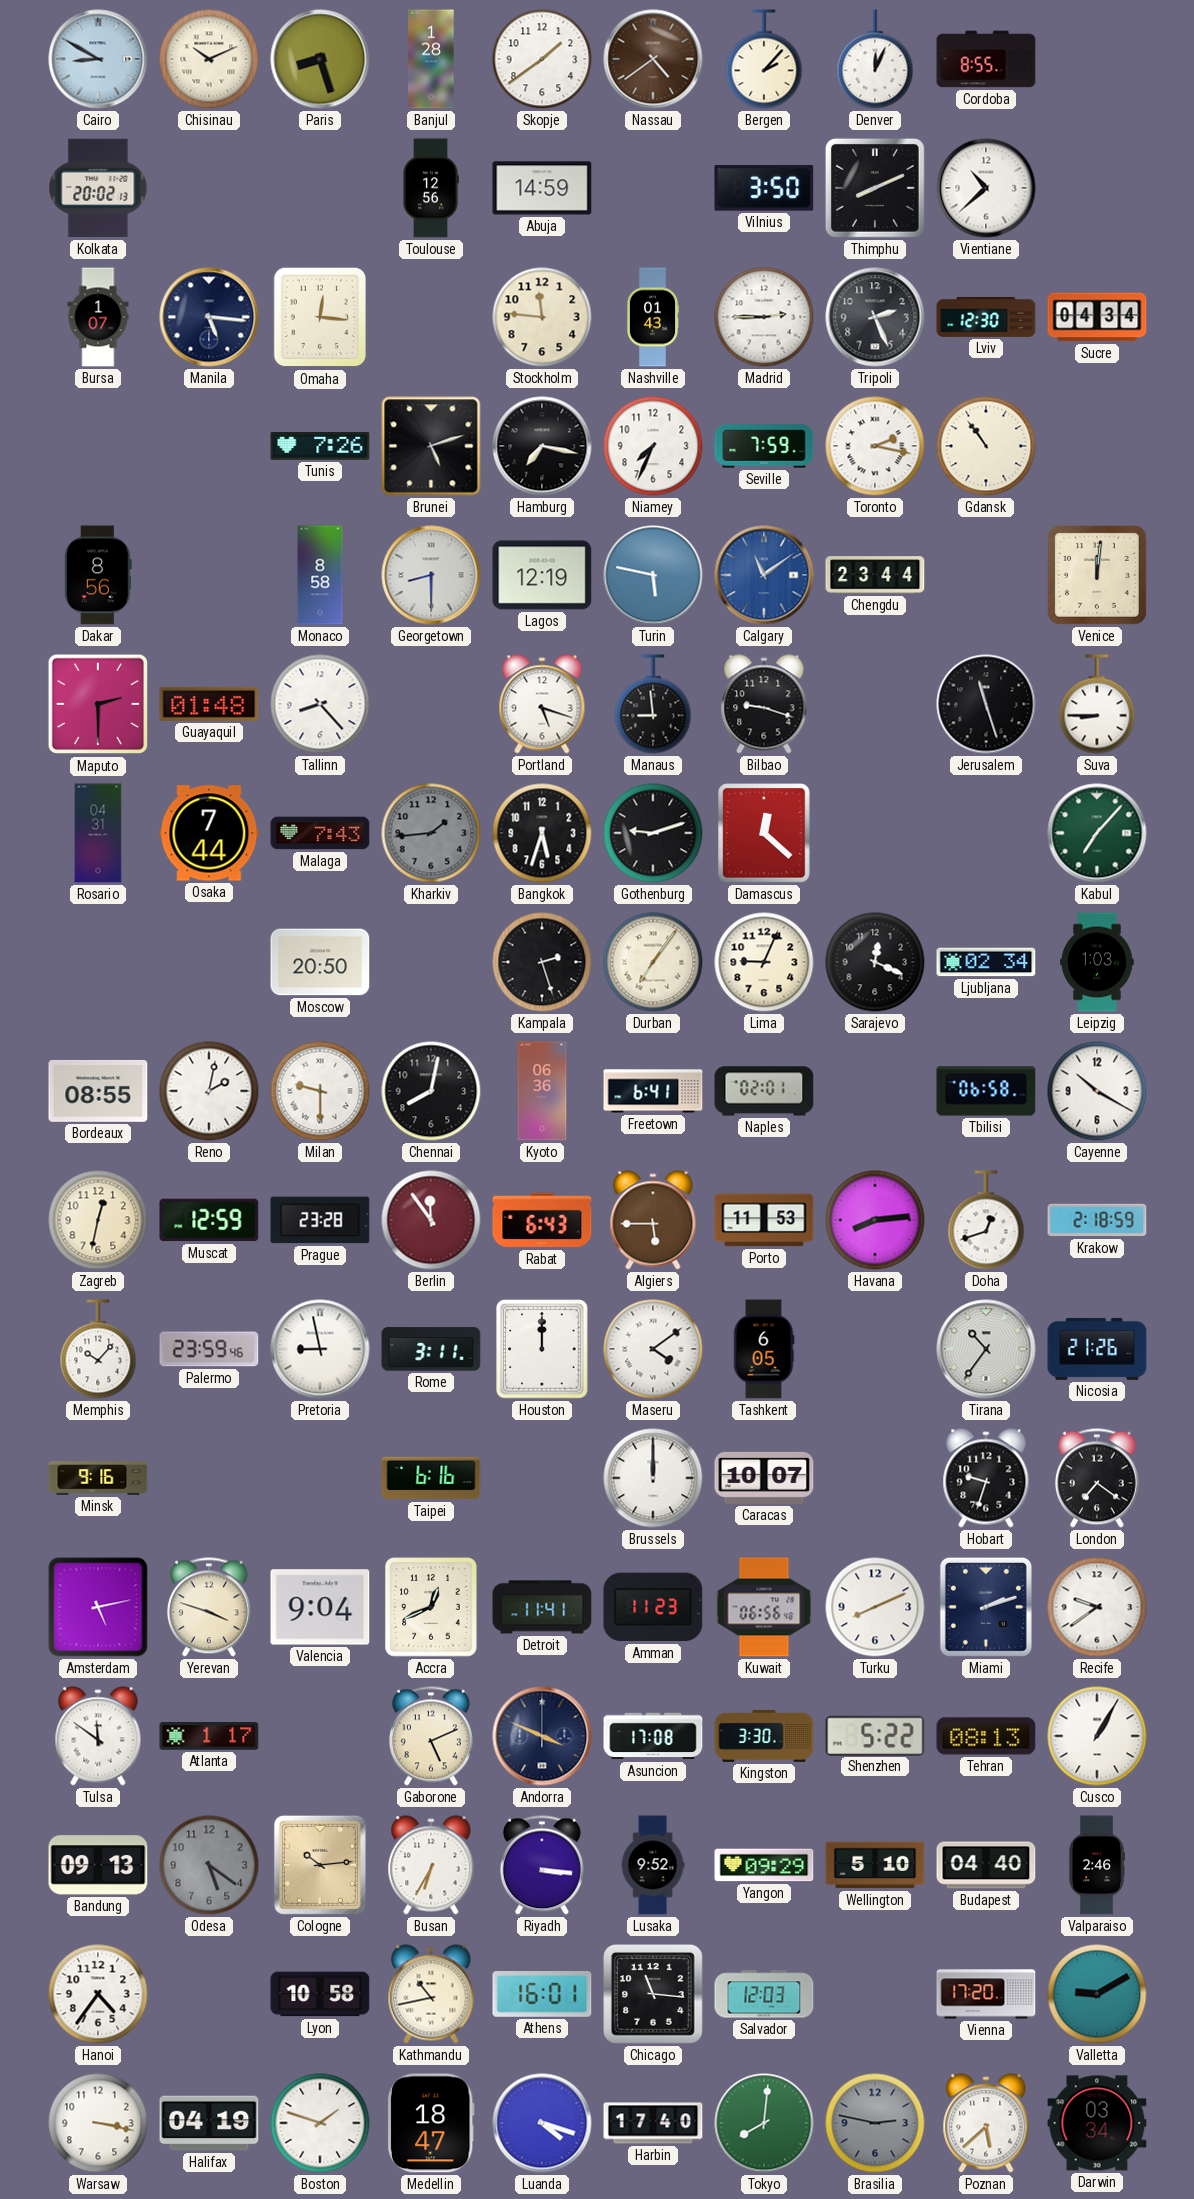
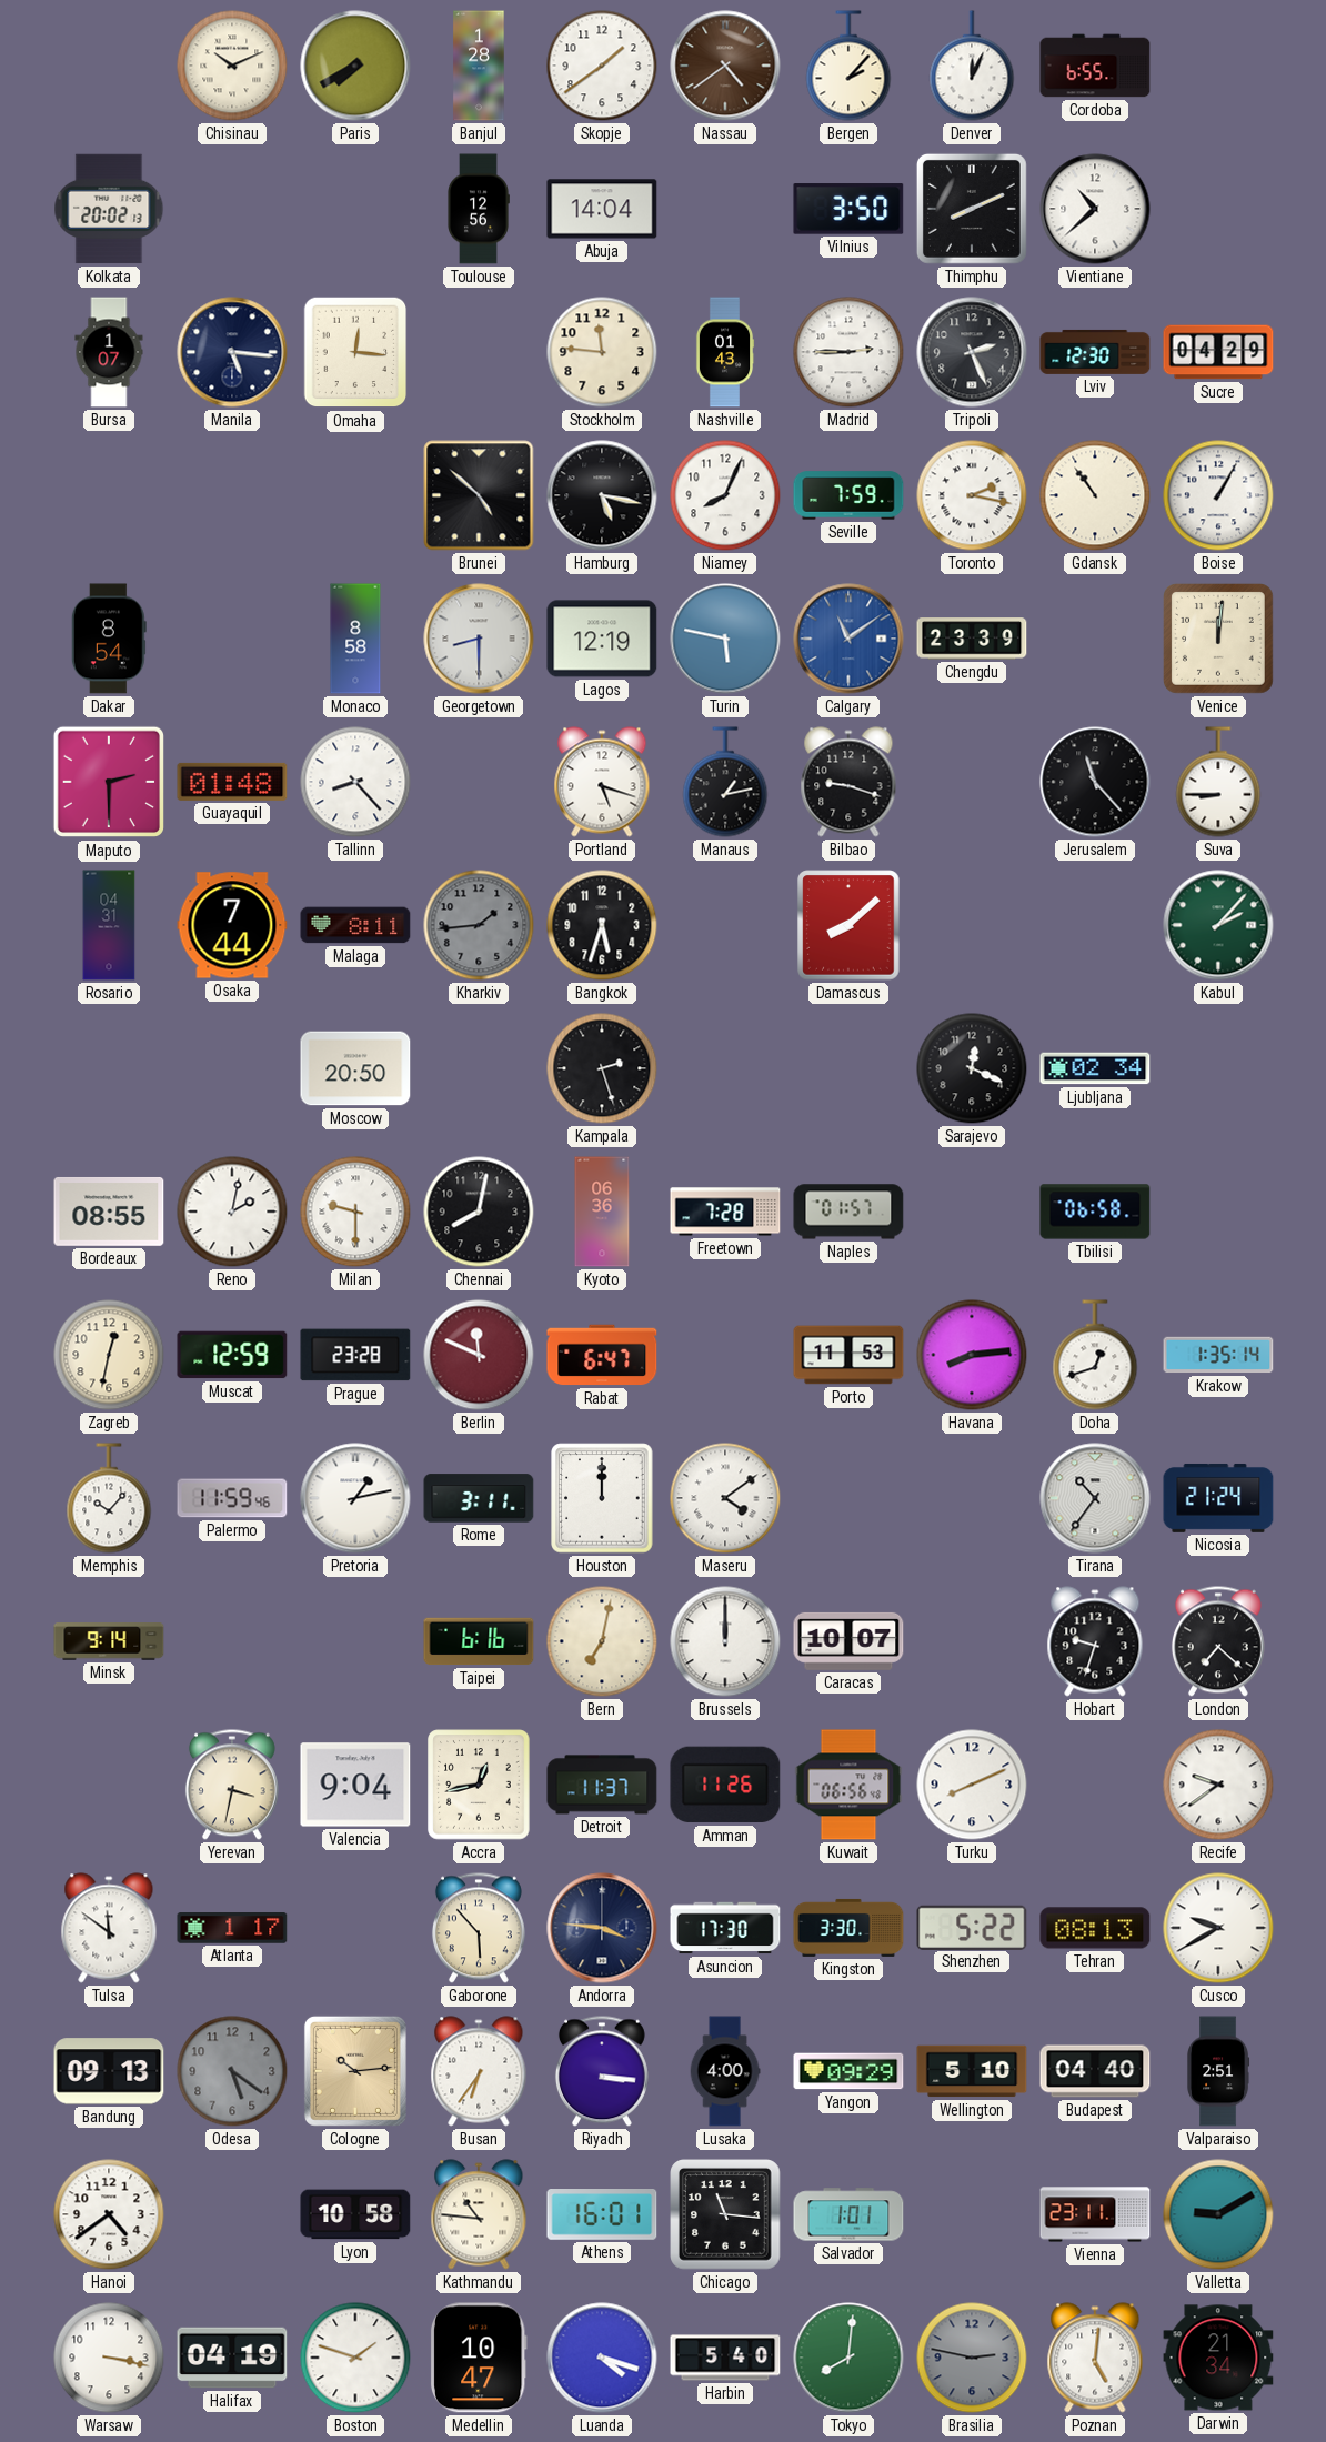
Cairo: 8:50 -> none (98, 59)
Paris: 8:27 -> 7:40 (355, 66)
Cordoba: 8:55 -> 6:55 (1095, 66)
Abuja: 14:59 -> 14:04 (602, 209)
Sucre: 04:34 -> 04:29 (1218, 352)
Tunis: 7:26 -> none (320, 447)
Brunei: 5:12 -> 4:52 (479, 495)
Hamburg: 7:17 -> 5:17 (602, 495)
Niamey: 7:34 -> 8:04 (725, 495)
Boise: none -> 1:05 (1218, 495)
Dakar: 8:56 -> 8:54 (109, 639)
Chengdu: 23:44 -> 23:39 (972, 639)
Manaus: 8:59 -> 1:13 (725, 782)
Jerusalem: 11:27 -> 11:23 (1095, 782)
Malaga: 7:43 -> 8:11 (355, 925)
Gothenburg: 9:12 -> none (653, 833)
Damascus: 12:22 -> 8:08 (848, 925)
Kabul: 7:07 -> 2:07 (1218, 925)
Durban: 7:06 -> none (653, 962)
Lima: 9:04 -> none (764, 962)
Leipzig: 1:03 -> none (1098, 962)
Freetown: 6:41 -> 7:28 (725, 1212)
Naples: 02:01 -> 01:57 (848, 1212)
Cayenne: 10:20 -> none (1097, 1091)
Berlin: 11:54 -> 11:49 (479, 1355)
Rabat: 6:43 -> 6:47 (602, 1355)
Algiers: 5:45 -> none (653, 1220)
Krakow: 2:18 -> 1:35 (1218, 1355)
Palermo: 23:59 -> 11:59 (232, 1498)
Pretoria: 8:58 -> 1:13 (355, 1498)
Tashkent: 6:05 -> none (764, 1349)
Nicosia: 21:26 -> 21:24 (1218, 1498)
Minsk: 9:16 -> 9:14 (109, 1641)
Bern: none -> 7:02 (602, 1641)
London: 7:21 -> 7:22 (1218, 1641)
Amsterdam: 5:13 -> none (98, 1607)
Yerevan: 3:48 -> 3:32 (232, 1785)
Accra: 12:41 -> 12:43 (479, 1785)
Detroit: 11:41 -> 11:37 (602, 1785)
Amman: 11:23 -> 11:26 (725, 1785)
Miami: 2:12 -> none (986, 1607)
Gaborone: 5:11 -> 5:53 (479, 1928)
Andorra: 3:49 -> 3:46 (602, 1928)
Asuncion: 17:08 -> 17:30 (725, 1928)
Cusco: 1:05 -> 9:40 (1218, 1928)
Busan: 6:35 -> 6:36 (479, 2071)
Lusaka: 9:52 -> 4:00 (725, 2071)
Valparaiso: 2:46 -> 2:51 (1218, 2071)
Hanoi: 4:36 -> 4:39 (109, 2214)
Kathmandu: 10:43 -> 10:46 (479, 2214)
Salvador: 12:03 -> 1:01 (848, 2214)
Vienna: 17:20 -> 23:11 (1095, 2214)
Medellin: 18:47 -> 10:47 (479, 2358)
Harbin: 17:40 -> 5:40 (725, 2358)
Poznan: 5:38 -> 5:01 (1095, 2358)
Darwin: 03:34 -> 21:34 (1218, 2358)
